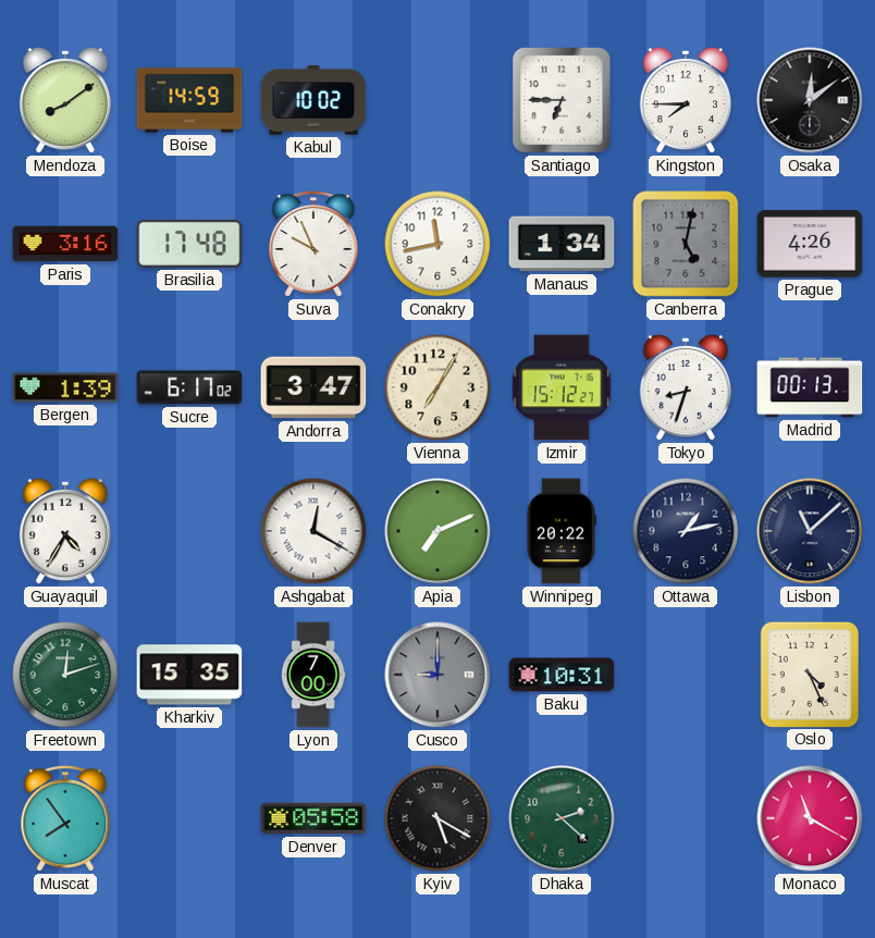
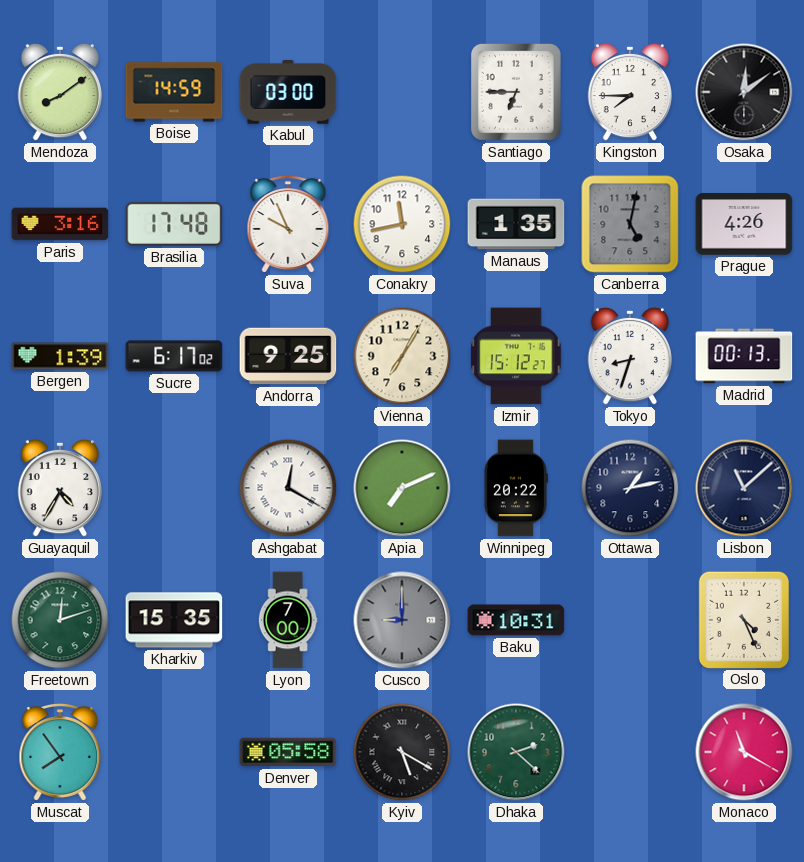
Kabul: 10:02 -> 03:00 (288, 92)
Manaus: 1:34 -> 1:35 (516, 224)
Andorra: 3:47 -> 9:25 (288, 356)
